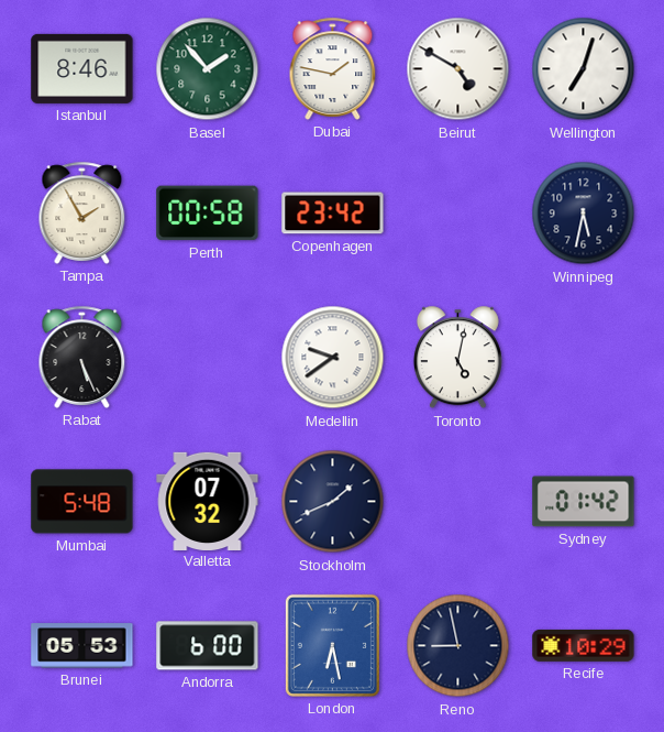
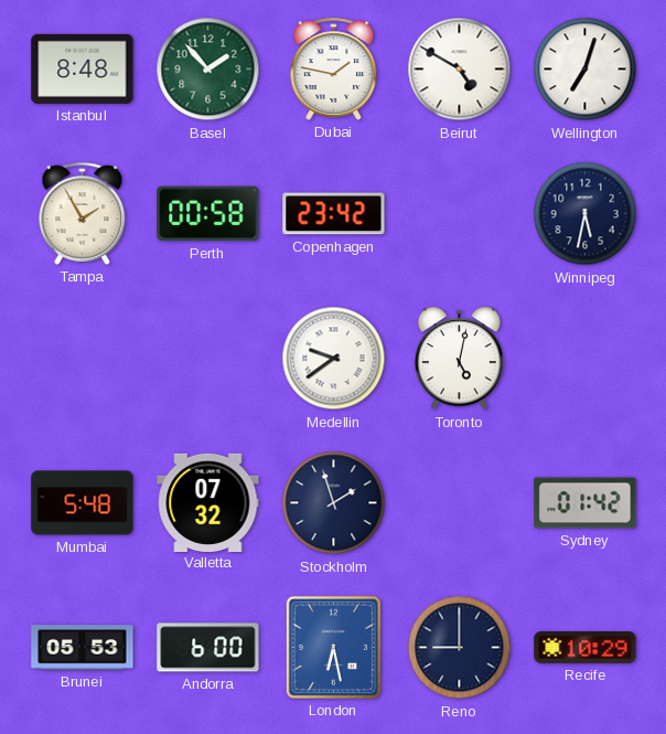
Istanbul: 8:46 -> 8:48 (83, 68)
Rabat: 5:26 -> none (82, 357)
Stockholm: 1:41 -> 1:57 (334, 503)
Reno: 8:58 -> 9:00 (460, 648)
